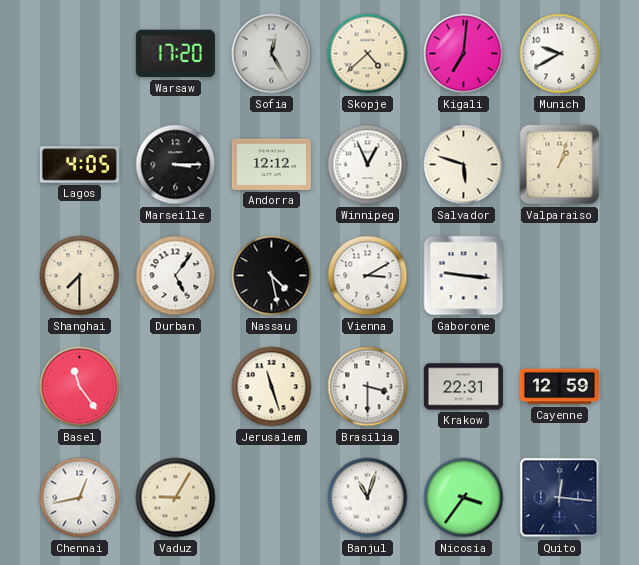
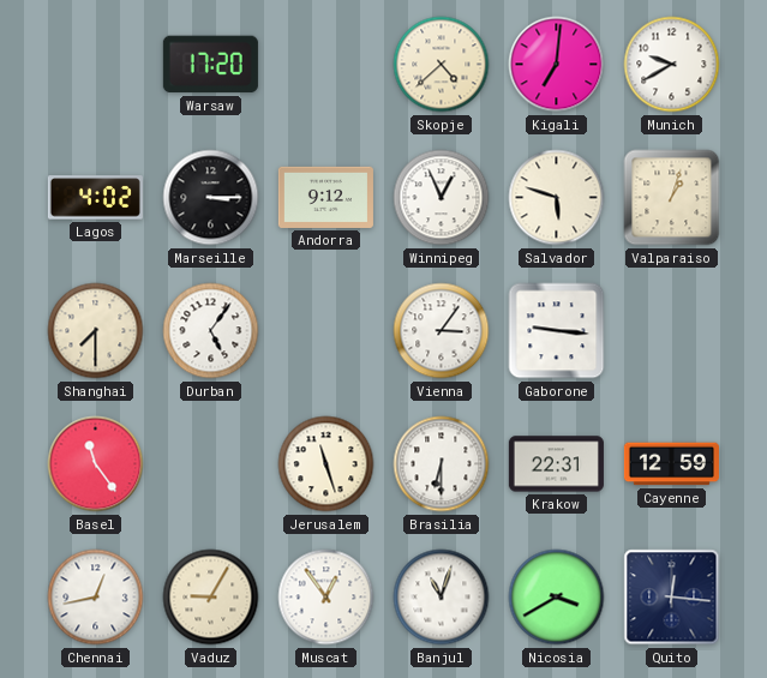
Sofia: 12:25 -> none (272, 54)
Lagos: 4:05 -> 4:02 (95, 198)
Andorra: 12:12 -> 9:12 (325, 197)
Nassau: 4:28 -> none (272, 276)
Vienna: 3:10 -> 3:06 (442, 331)
Brasilia: 3:30 -> 6:30 (442, 464)
Muscat: none -> 12:54 (326, 598)
Nicosia: 3:36 -> 3:40 (557, 598)
